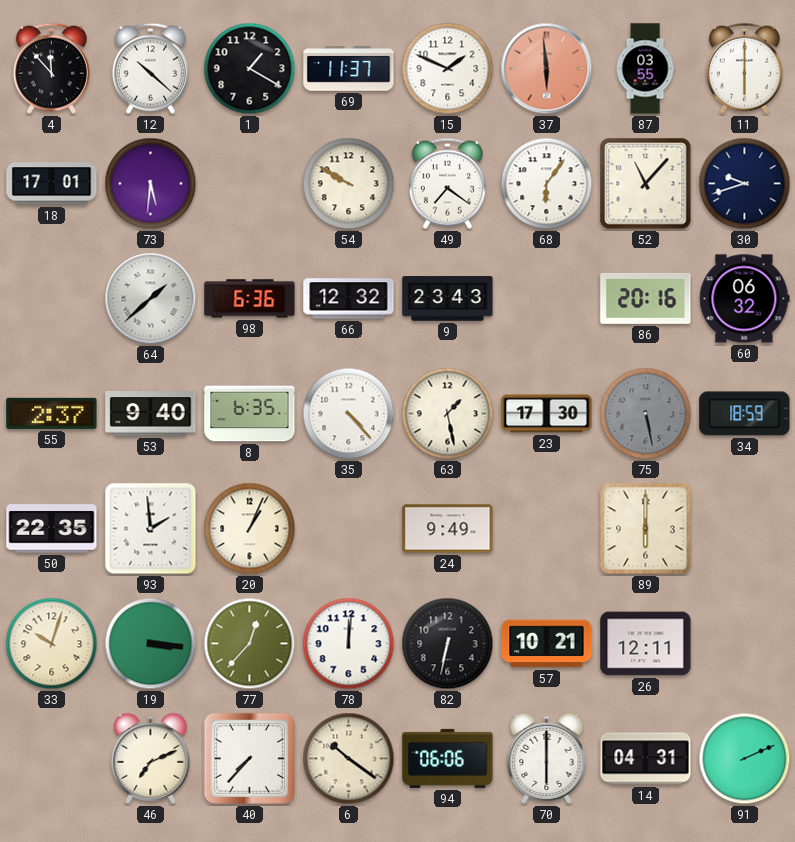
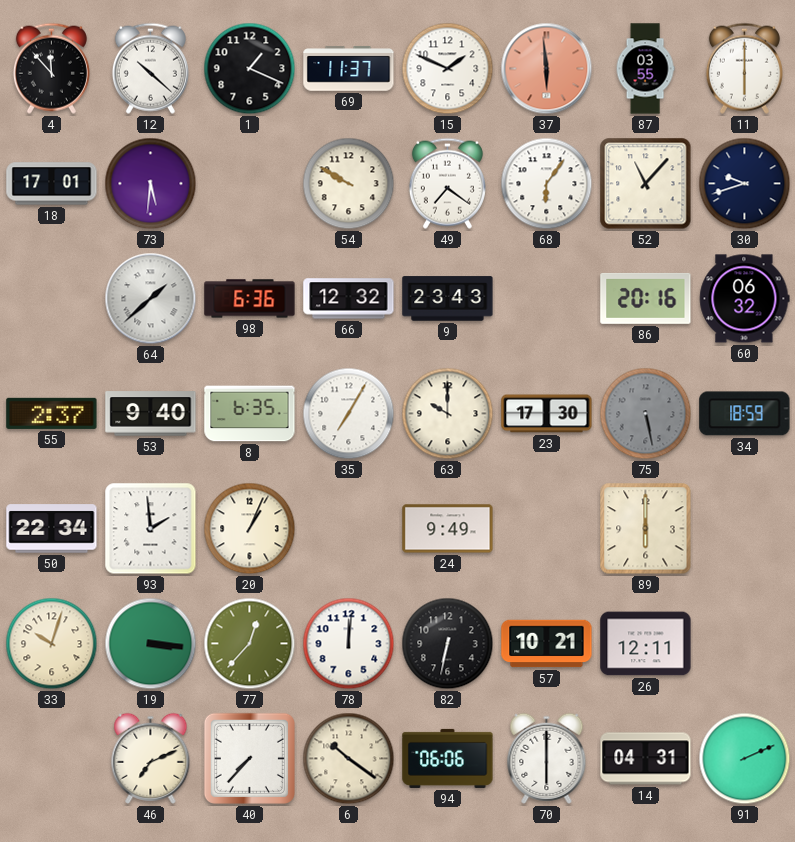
1: 1:20 -> 1:19 (250, 69)
35: 4:23 -> 7:05 (349, 414)
63: 1:28 -> 10:00 (448, 414)
50: 22:35 -> 22:34 (52, 529)
